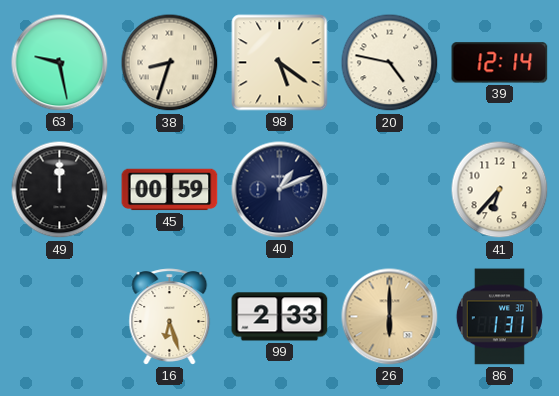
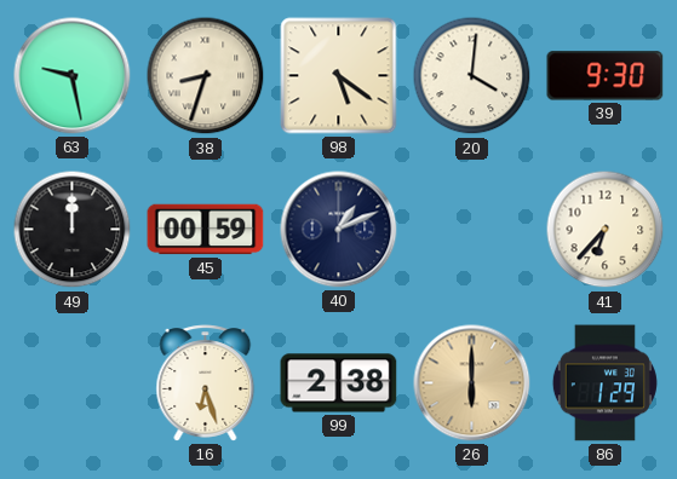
20: 4:47 -> 4:01 (472, 76)
39: 12:14 -> 9:30 (606, 76)
99: 2:33 -> 2:38 (339, 383)
86: 1:31 -> 1:29 (604, 383)
